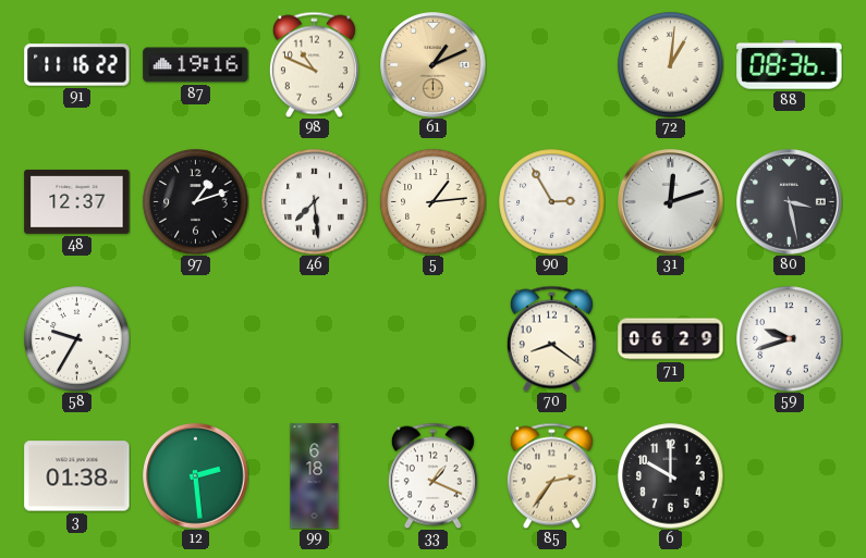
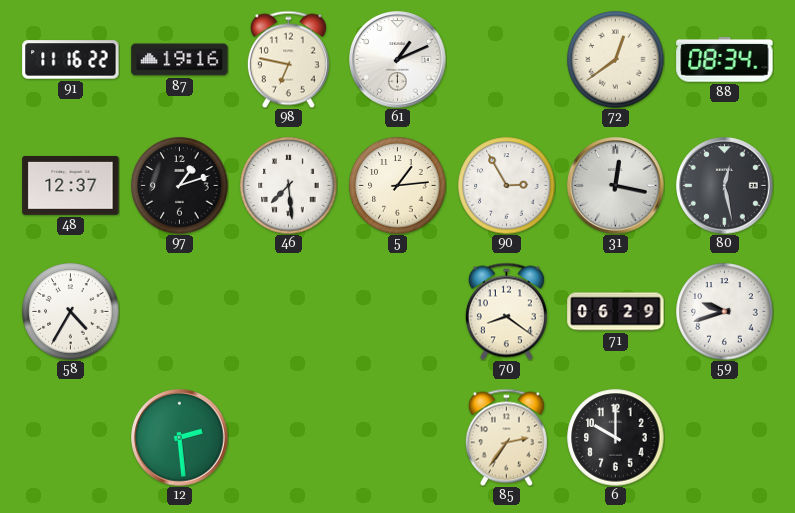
98: 10:49 -> 6:47 (288, 59)
61 dial: champagne -> white (398, 60)
72: 1:01 -> 12:39 (616, 60)
88: 08:36 -> 08:34 (725, 60)
31: 12:12 -> 12:17 (616, 186)
80: 3:28 -> 12:28 (725, 186)
58: 9:35 -> 4:35 (71, 312)
3: 01:38 -> none (77, 476)
99: 6:18 -> none (315, 476)
33: 1:19 -> none (432, 475)
